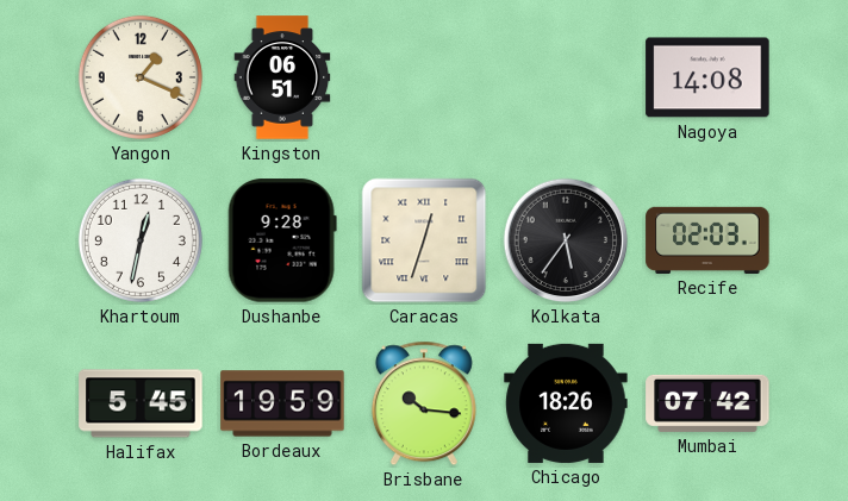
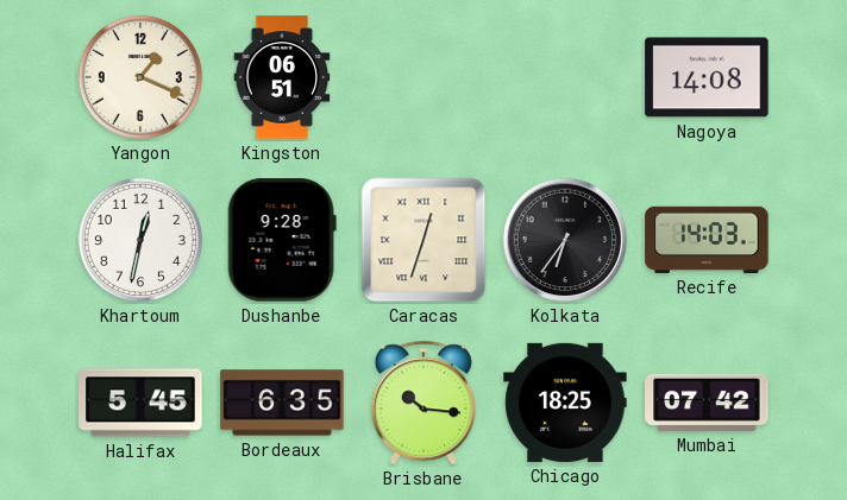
Kolkata: 5:36 -> 6:36 (565, 240)
Recife: 02:03 -> 14:03 (707, 240)
Bordeaux: 19:59 -> 6:35 (282, 403)
Chicago: 18:26 -> 18:25 (565, 403)
